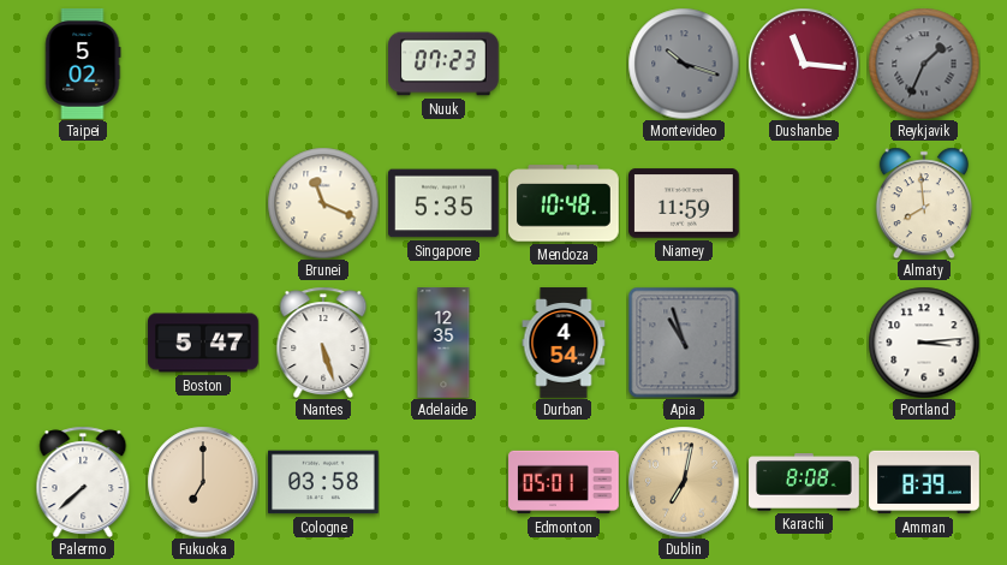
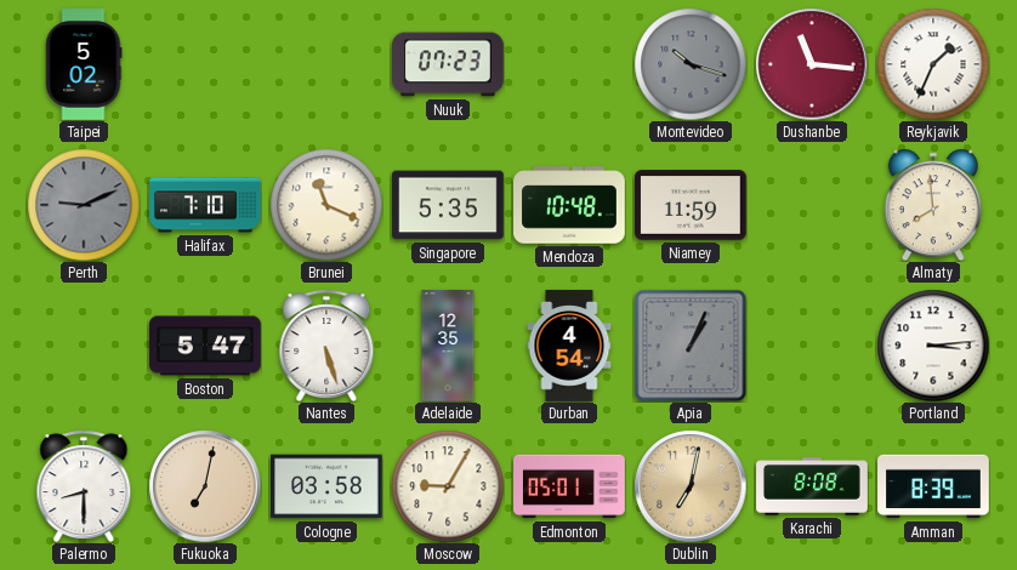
Reykjavik dial: grey -> white (933, 64)
Perth: none -> 9:11 (84, 205)
Halifax: none -> 7:10 (205, 205)
Apia: 10:57 -> 1:04 (691, 346)
Palermo: 7:38 -> 8:30 (84, 486)
Fukuoka: 7:00 -> 7:02 (205, 486)
Moscow: none -> 9:05 (448, 486)
